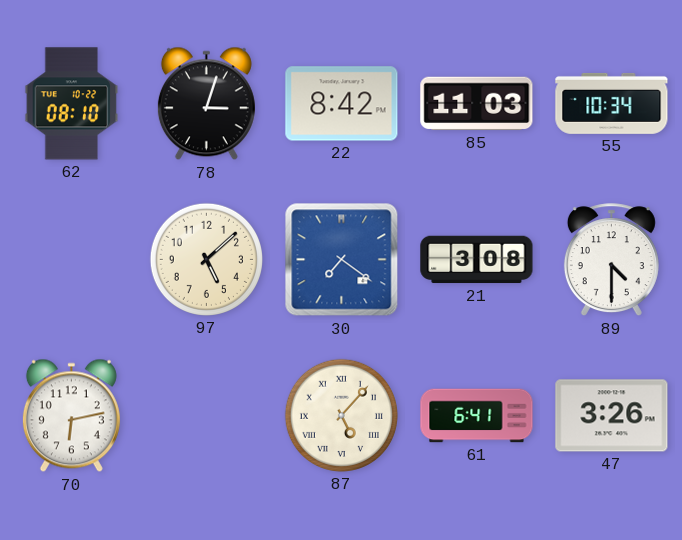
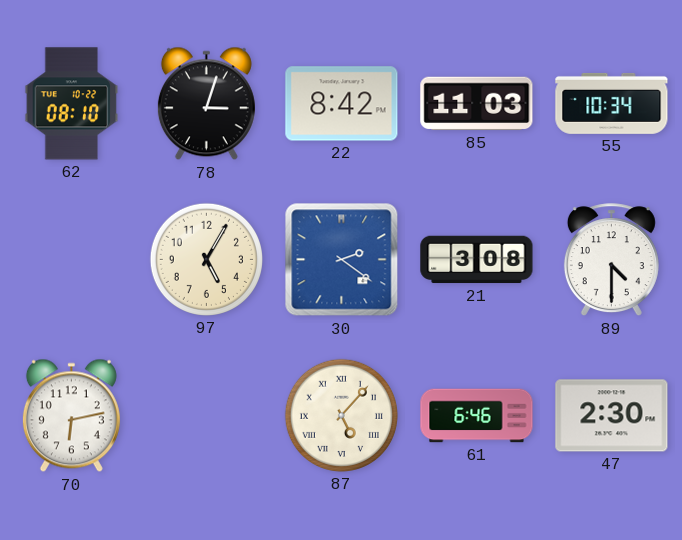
97: 5:08 -> 5:05 (206, 259)
30: 7:21 -> 2:21 (342, 260)
61: 6:41 -> 6:46 (477, 416)
47: 3:26 -> 2:30 (612, 416)
